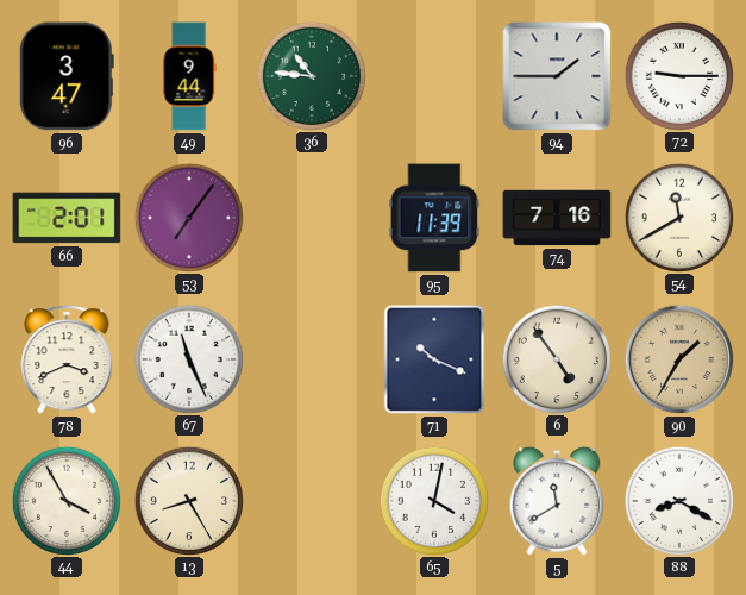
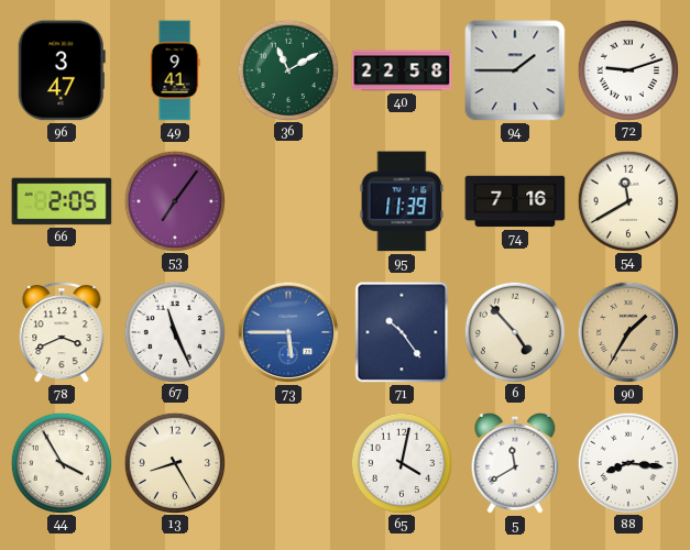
49: 9:44 -> 9:41 (175, 70)
36: 10:46 -> 11:10 (287, 69)
40: none -> 22:58 (402, 70)
72: 9:15 -> 9:12 (627, 69)
66: 2:01 -> 2:05 (62, 201)
73: none -> 5:45 (288, 332)
71: 10:19 -> 10:24 (402, 332)
6: 4:54 -> 4:53 (514, 331)
88: 8:20 -> 8:16 (627, 462)
